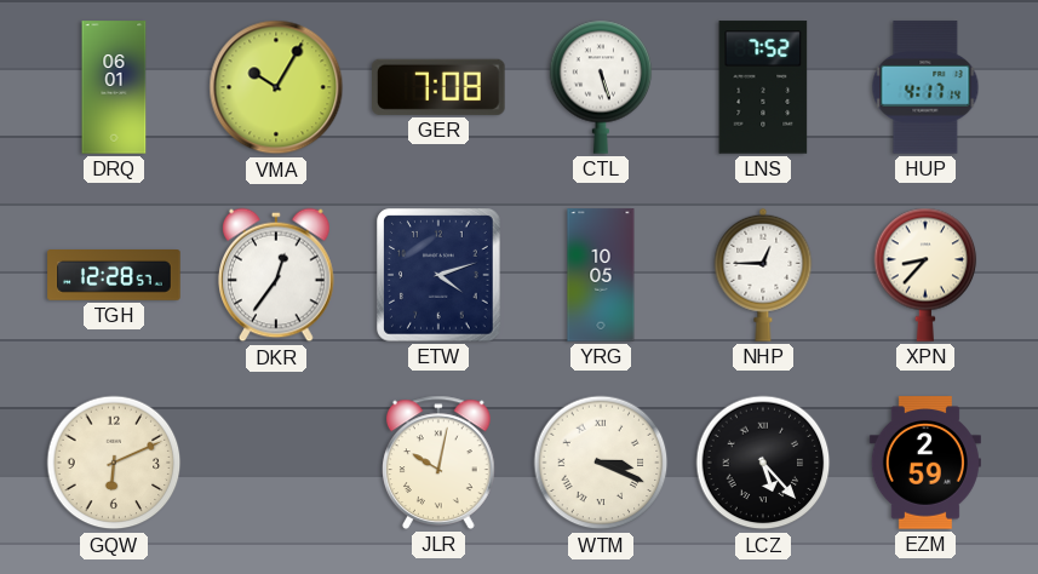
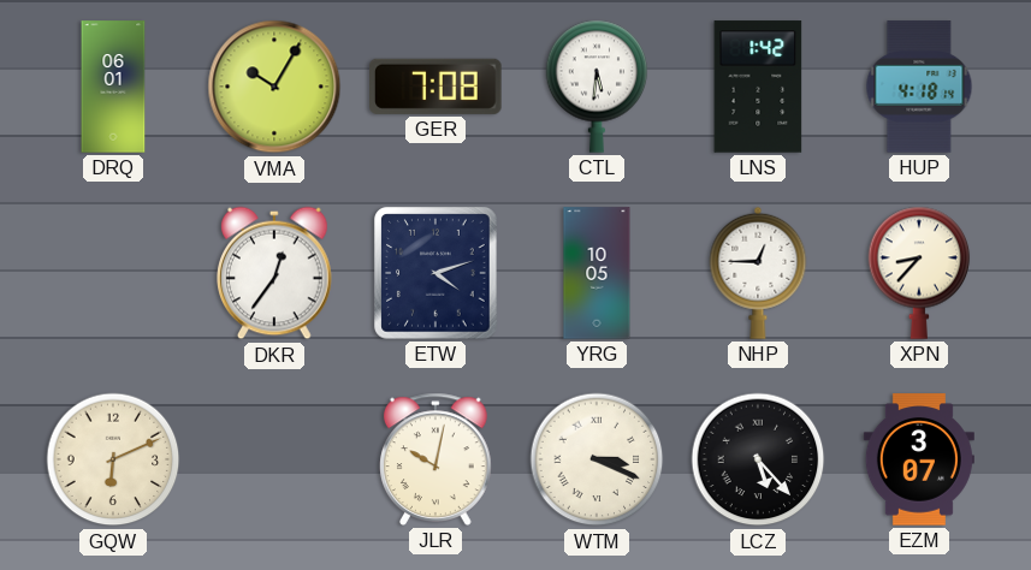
CTL: 5:27 -> 5:31 (597, 87)
LNS: 7:52 -> 1:42 (758, 87)
HUP: 4:17 -> 4:18 (919, 87)
TGH: 12:28 -> none (114, 276)
EZM: 2:59 -> 3:07 (919, 459)
